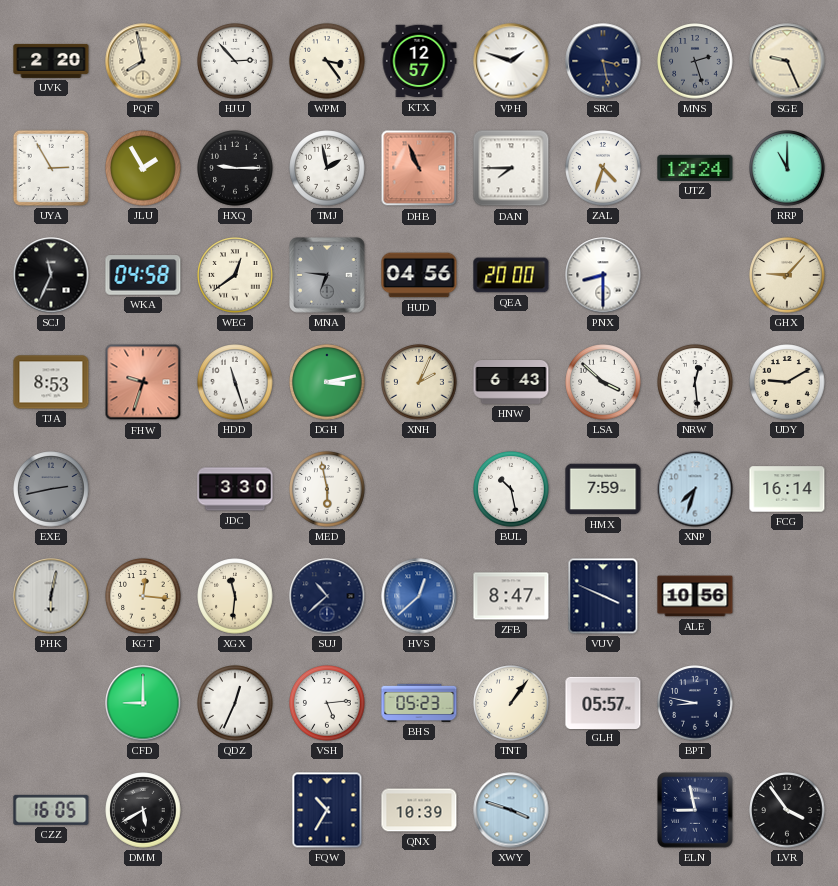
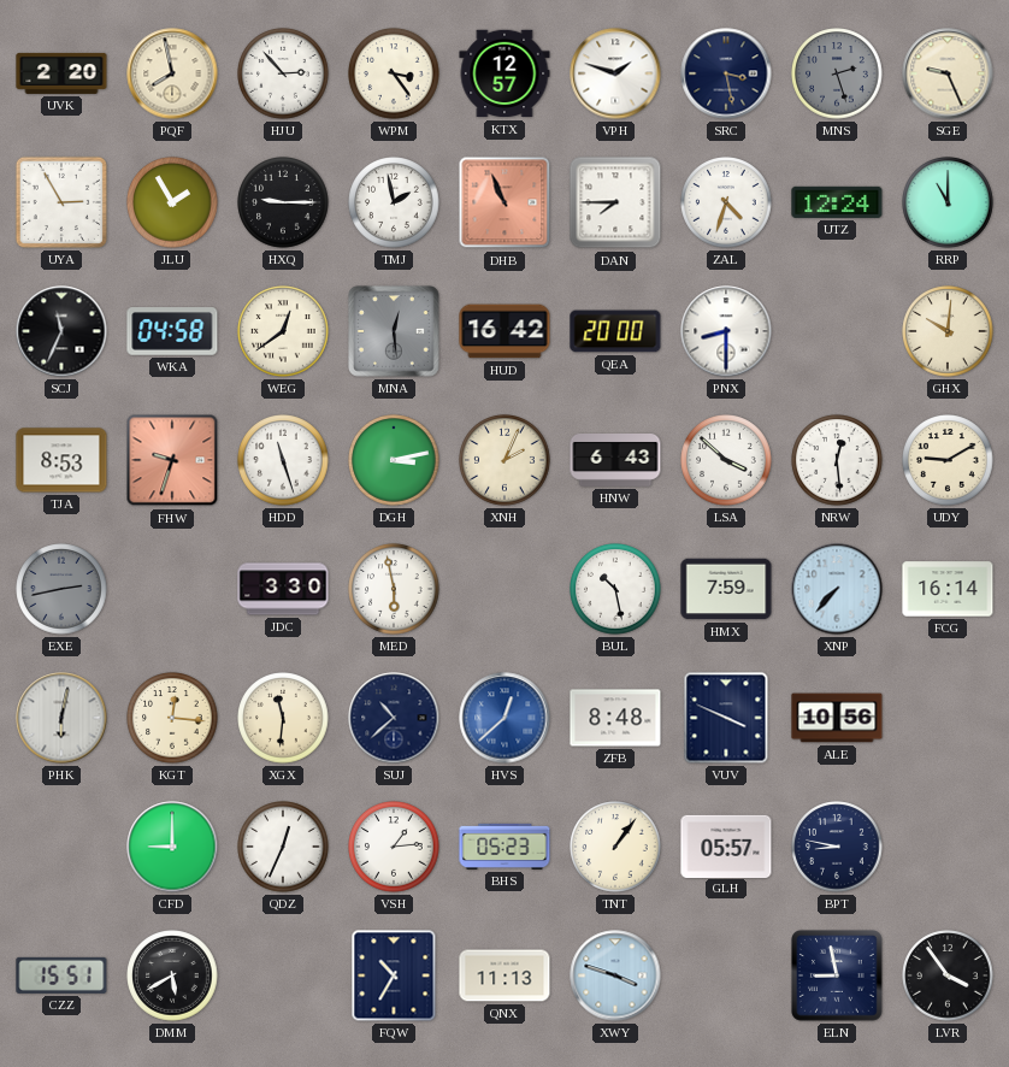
MNA: 6:46 -> 12:29 (395, 332)
HUD: 04:56 -> 16:42 (505, 331)
GHX: 9:07 -> 10:01 (948, 331)
XNP: 7:33 -> 7:37 (837, 589)
ZFB: 8:47 -> 8:48 (615, 718)
VSH: 5:14 -> 1:14 (394, 847)
CZZ: 16:05 -> 15:51 (61, 975)
QNX: 10:39 -> 11:13 (505, 975)
